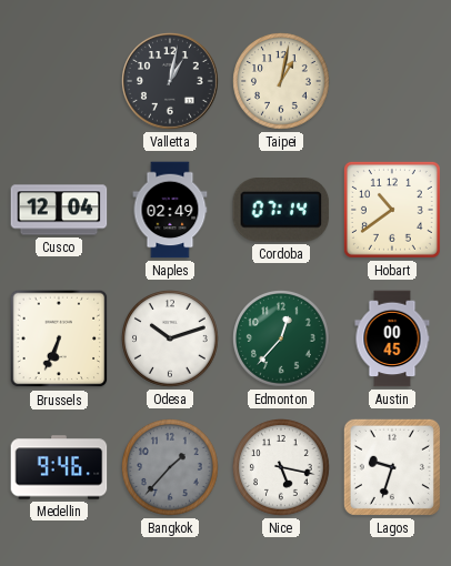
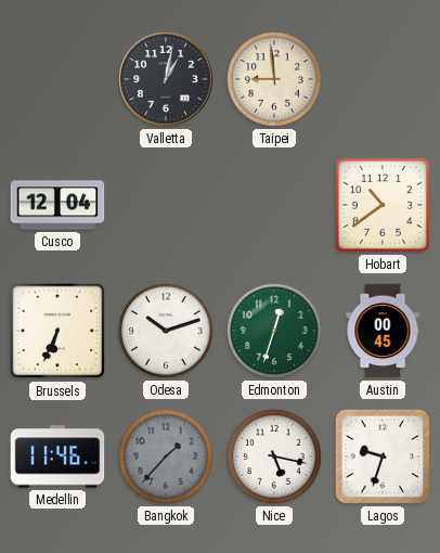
Taipei: 1:02 -> 8:59 (275, 80)
Naples: 02:49 -> none (170, 210)
Cordoba: 07:14 -> none (281, 211)
Edmonton: 12:37 -> 12:33 (275, 332)
Medellin: 9:46 -> 11:46 (57, 456)
